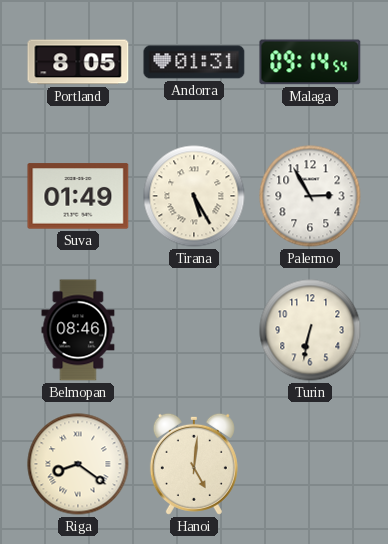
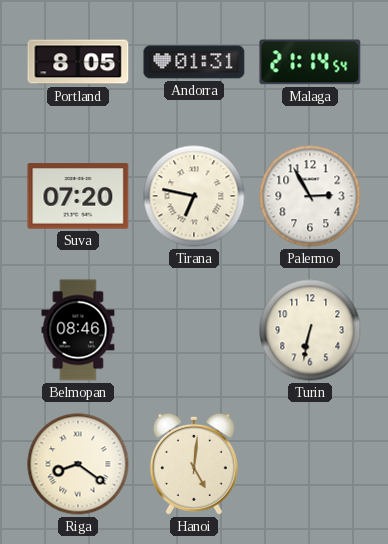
Malaga: 09:14 -> 21:14 (310, 62)
Suva: 01:49 -> 07:20 (78, 196)
Tirana: 5:25 -> 6:47 (194, 196)
